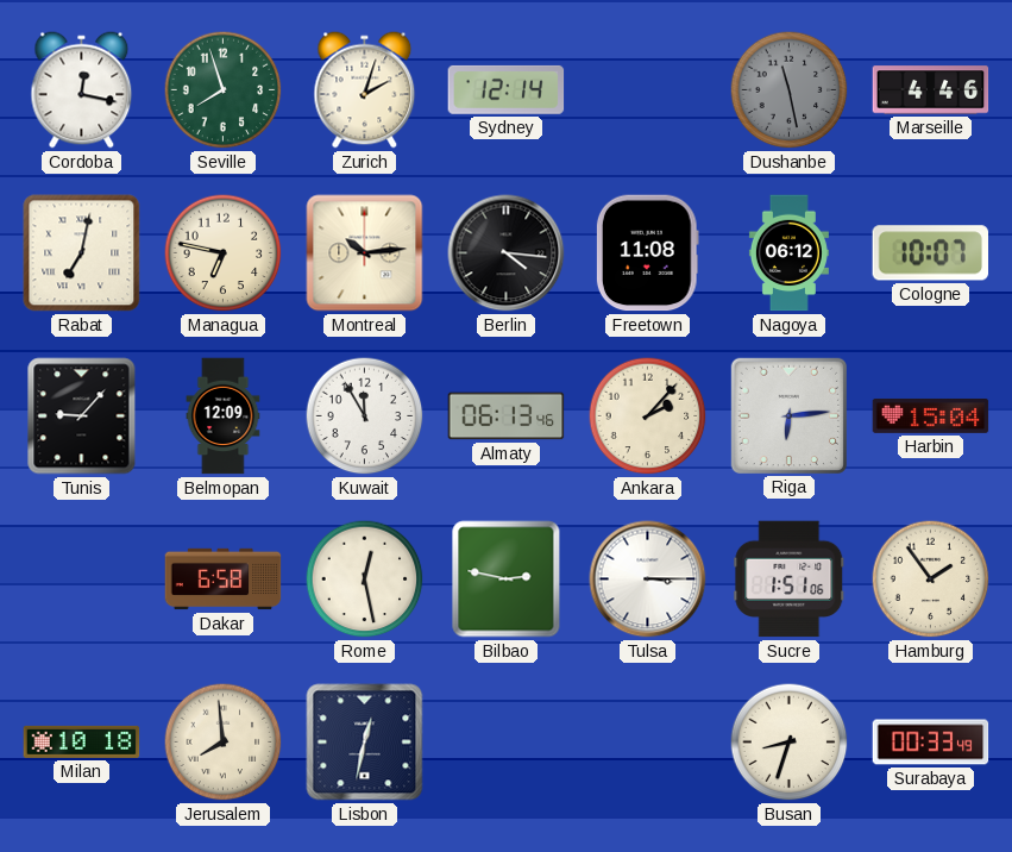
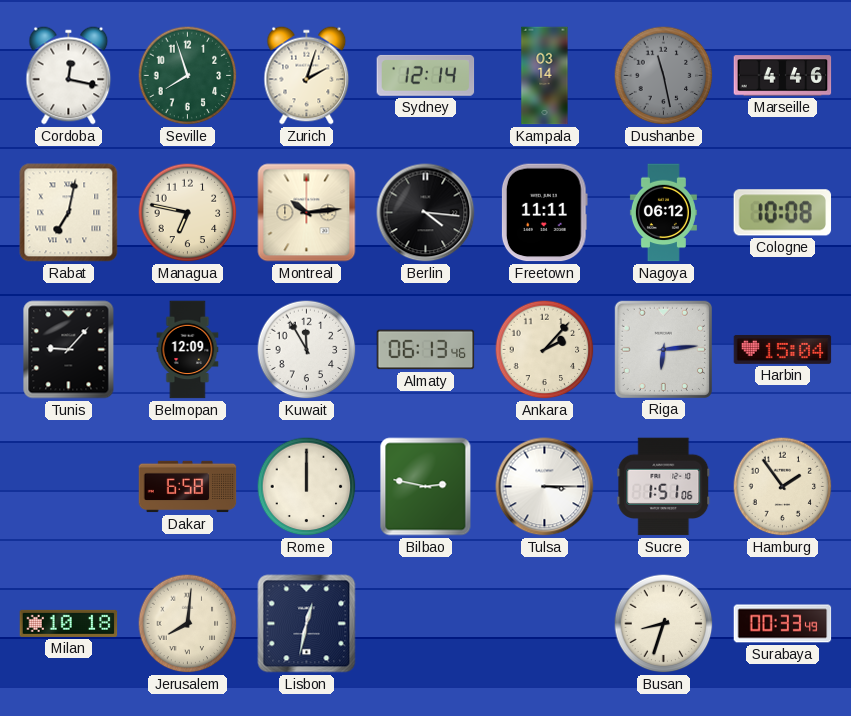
Kampala: none -> 03:14 (545, 76)
Freetown: 11:08 -> 11:11 (544, 213)
Cologne: 10:07 -> 10:08 (783, 213)
Rome: 12:28 -> 12:00 (307, 487)
Jerusalem: 7:59 -> 8:01 (188, 624)
